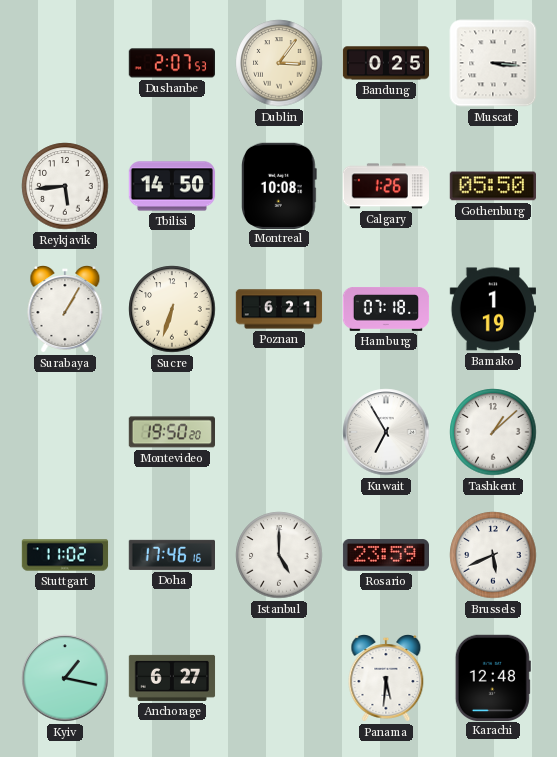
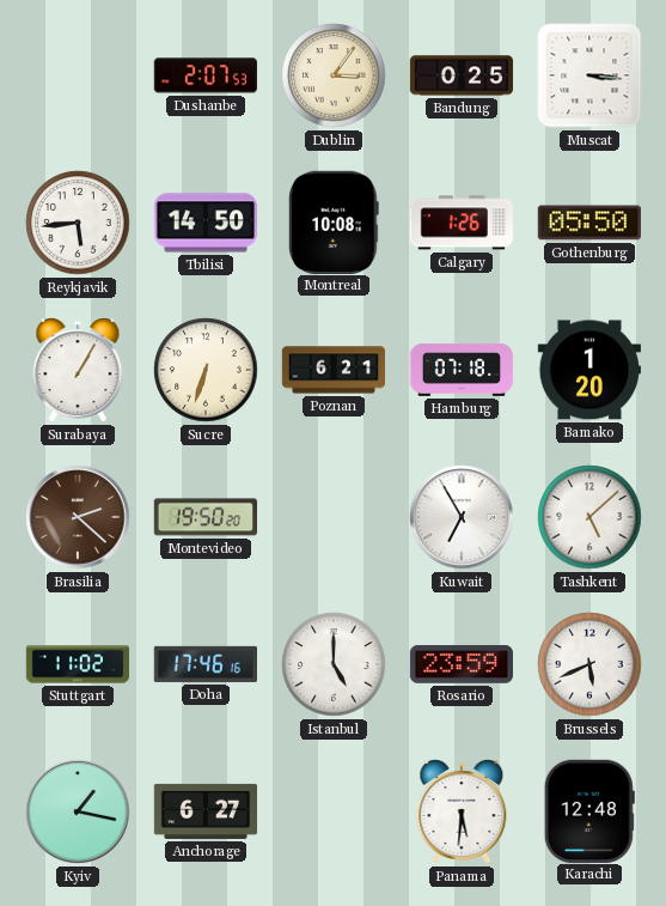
Bamako: 1:19 -> 1:20 (588, 370)
Brasilia: none -> 2:22 (78, 517)
Tashkent: 1:08 -> 5:08 (589, 517)
